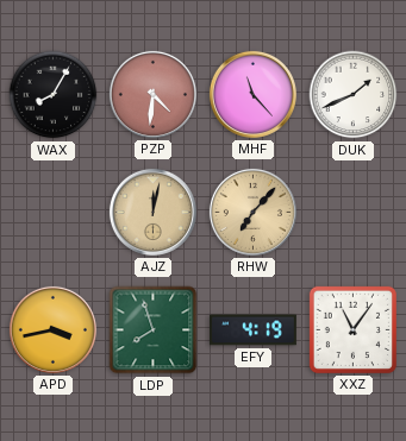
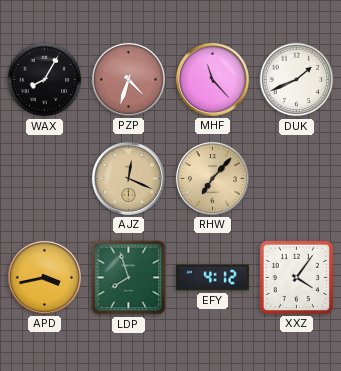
PZP: 4:31 -> 4:33 (128, 79)
AJZ: 12:02 -> 12:19 (128, 178)
EFY: 4:19 -> 4:12 (213, 278)
XXZ: 11:06 -> 4:06 (296, 277)
